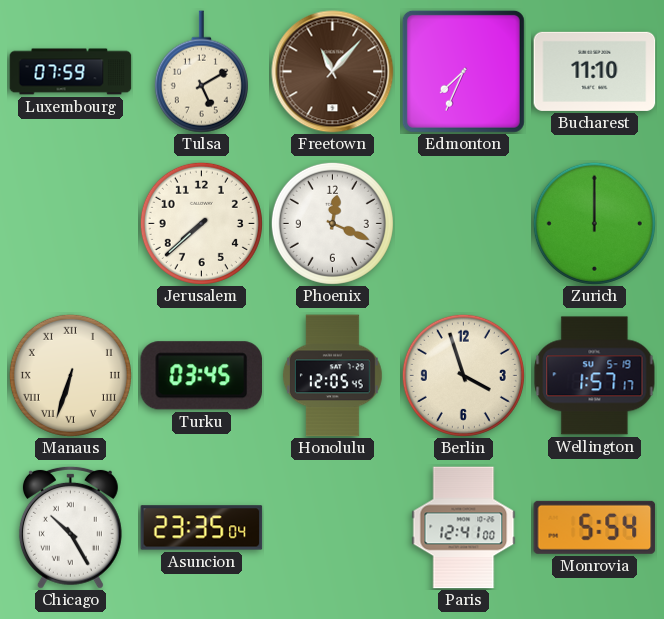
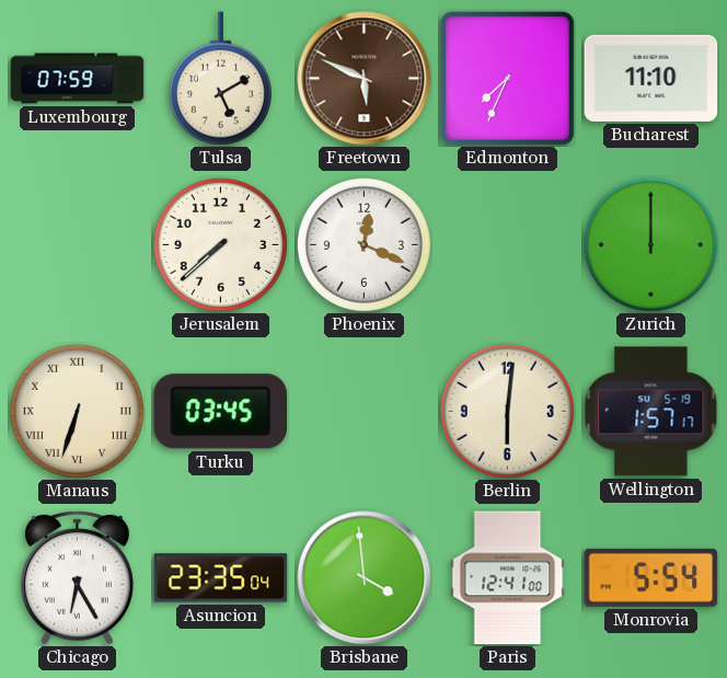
Freetown: 11:07 -> 5:49 (365, 79)
Honolulu: 12:05 -> none (332, 376)
Berlin: 3:57 -> 6:01 (507, 411)
Chicago: 10:25 -> 6:25 (77, 577)
Brisbane: none -> 3:59 (365, 578)
